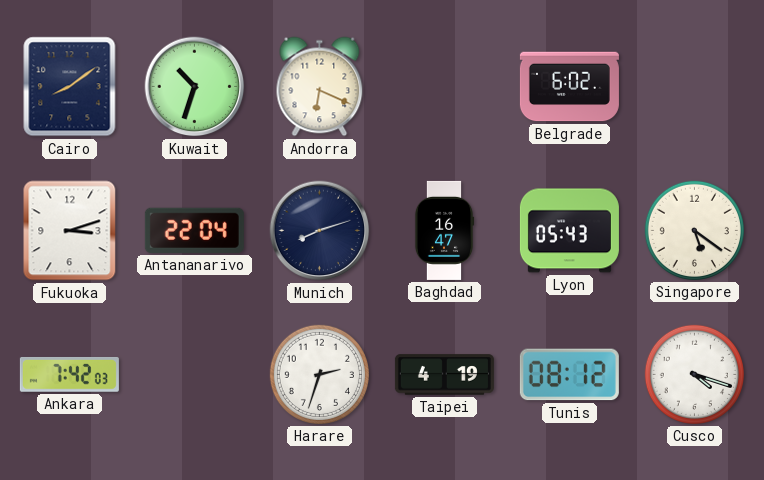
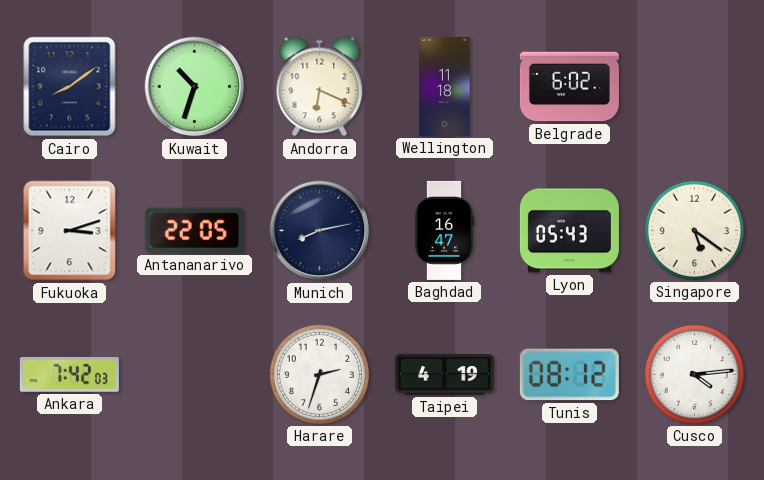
Wellington: none -> 11:18 (445, 86)
Antananarivo: 22:04 -> 22:05 (194, 230)
Munich: 8:12 -> 8:13 (320, 231)
Cusco: 4:18 -> 4:14 (694, 374)
